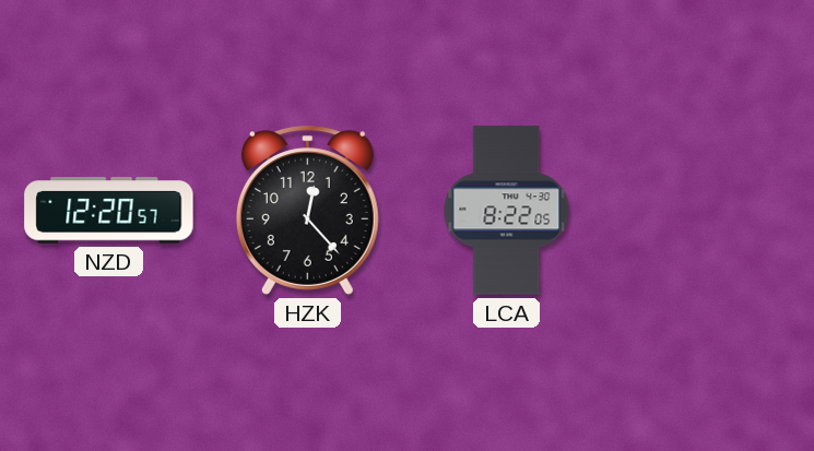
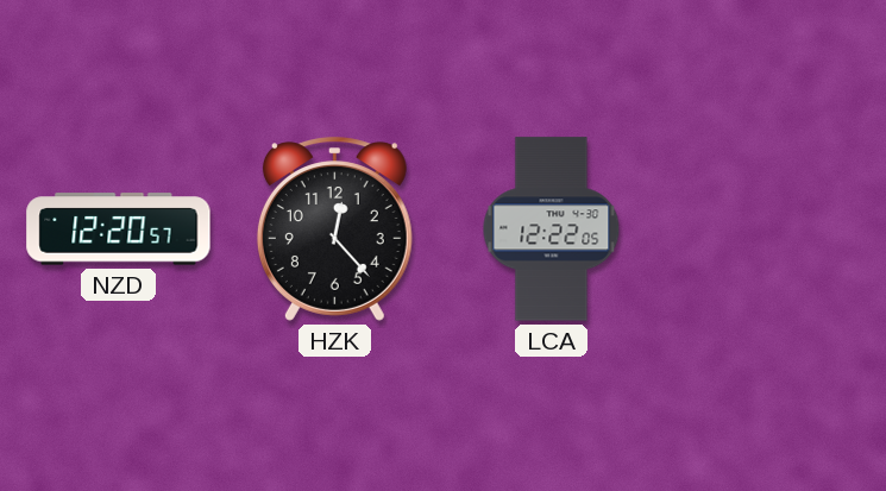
LCA: 8:22 -> 12:22 (552, 229)
